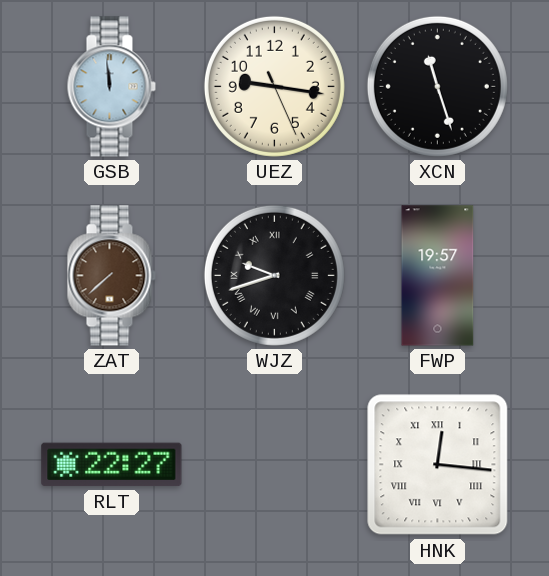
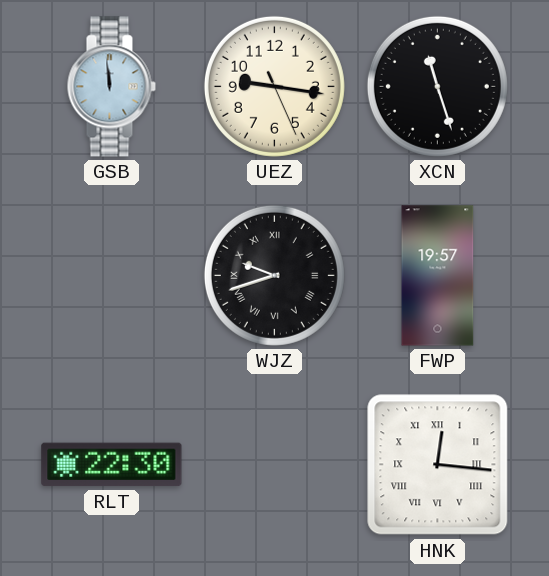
ZAT: 7:38 -> none (111, 276)
RLT: 22:27 -> 22:30 (112, 465)
